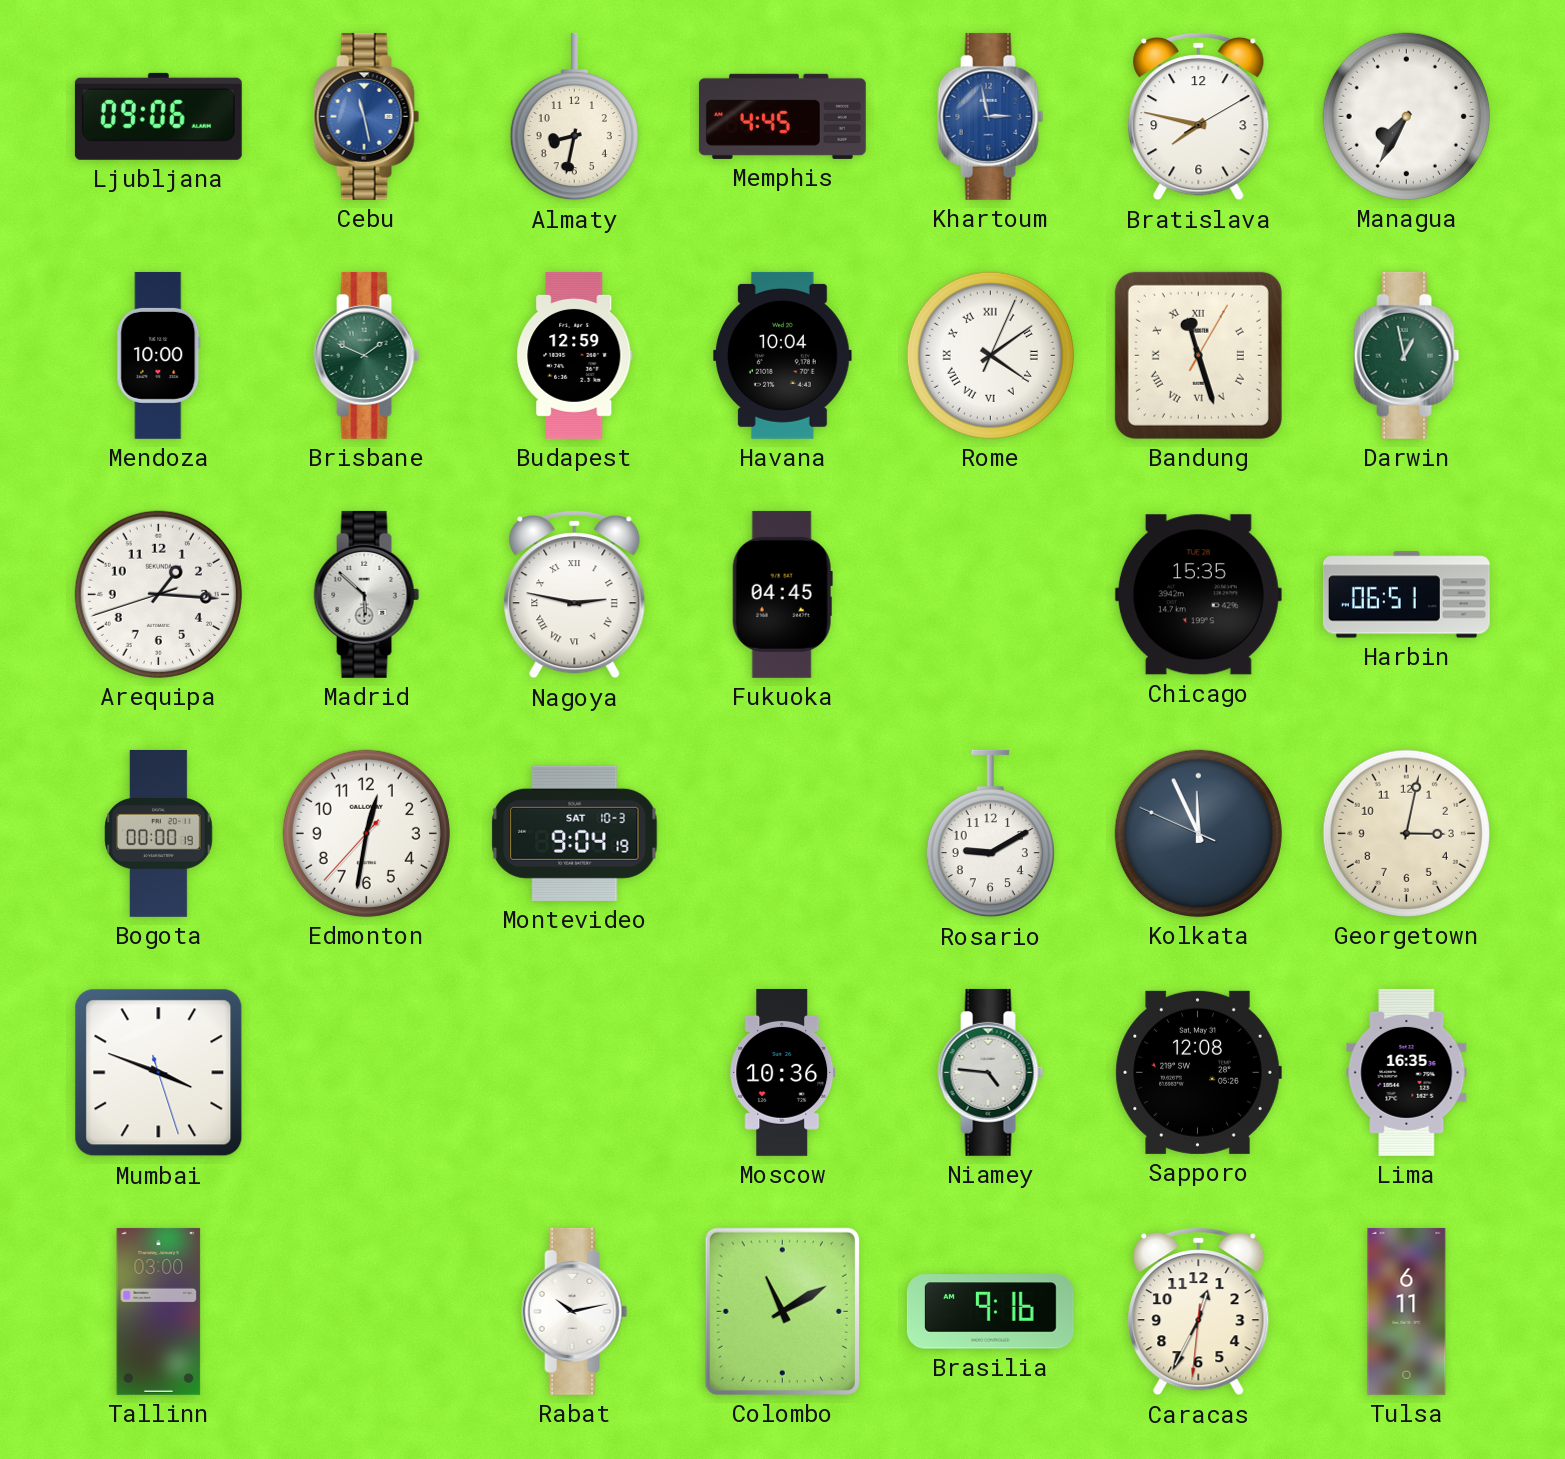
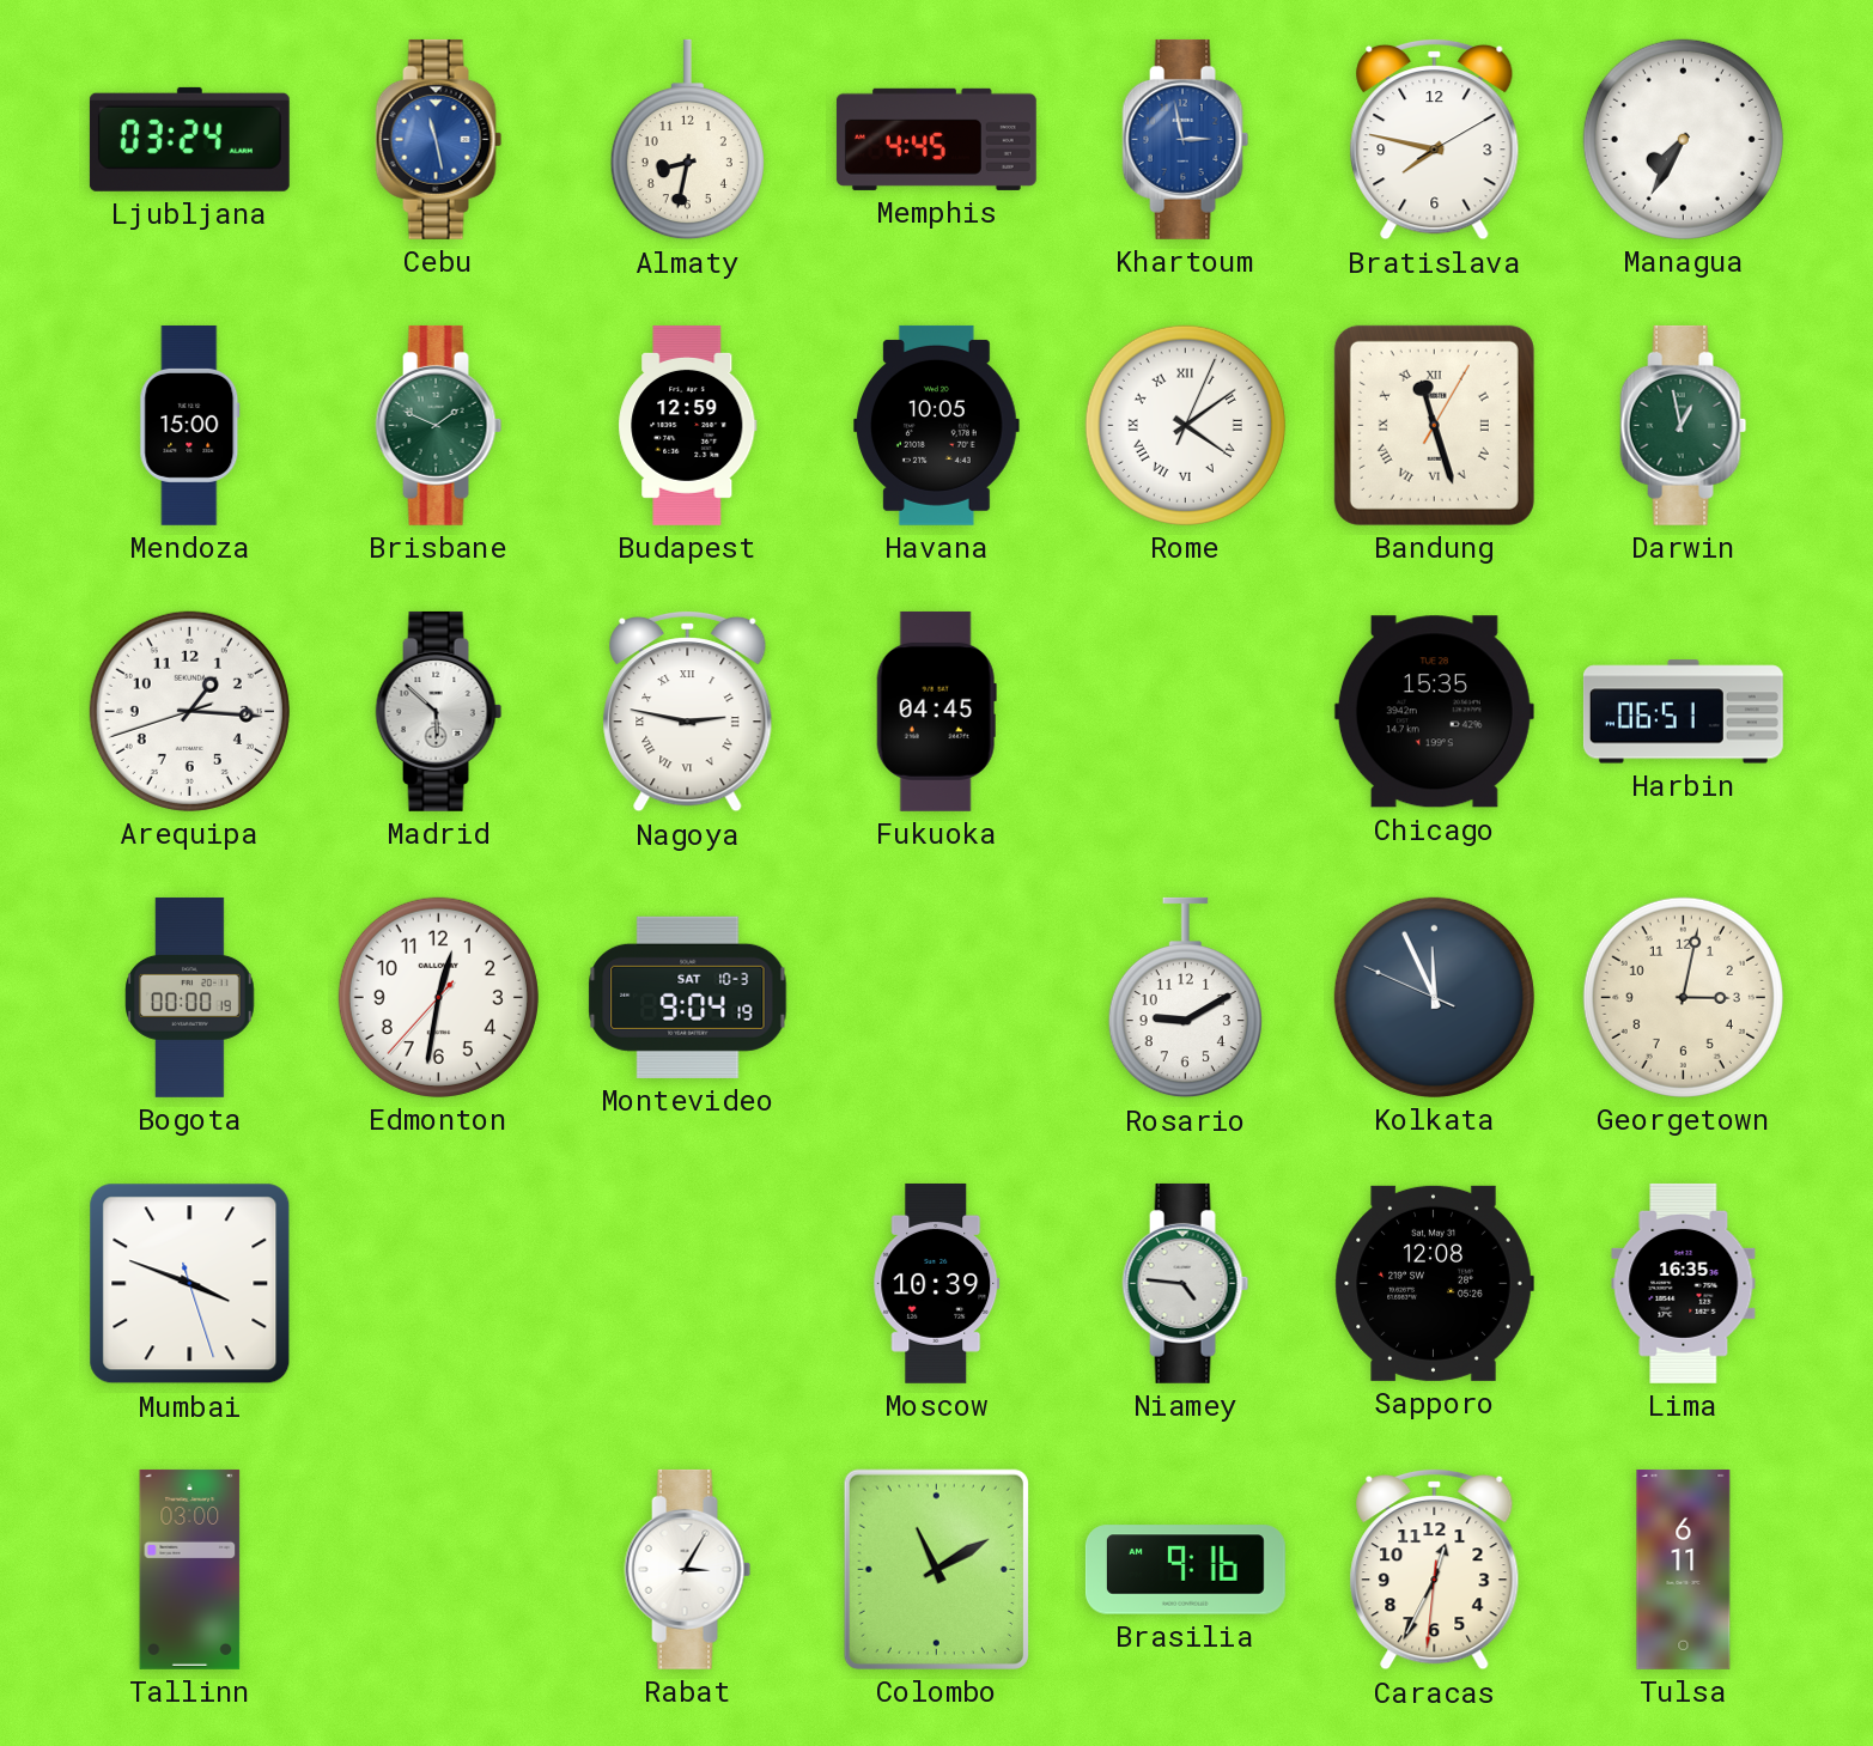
Ljubljana: 09:06 -> 03:24 (189, 139)
Mendoza: 10:00 -> 15:00 (190, 425)
Havana: 10:04 -> 10:05 (937, 425)
Moscow: 10:36 -> 10:39 (937, 1283)
Rabat: 10:13 -> 3:05 (688, 1569)
